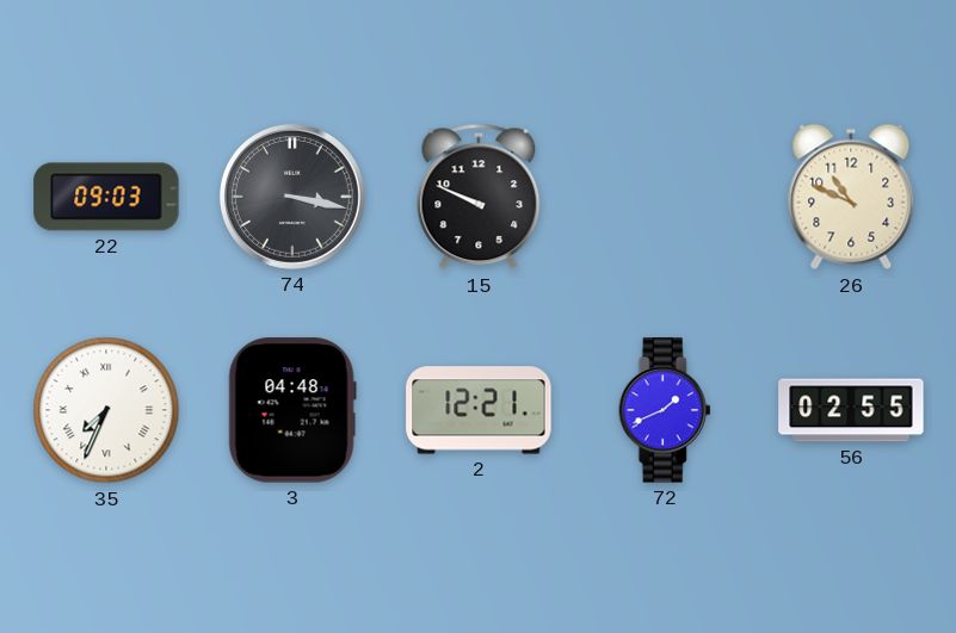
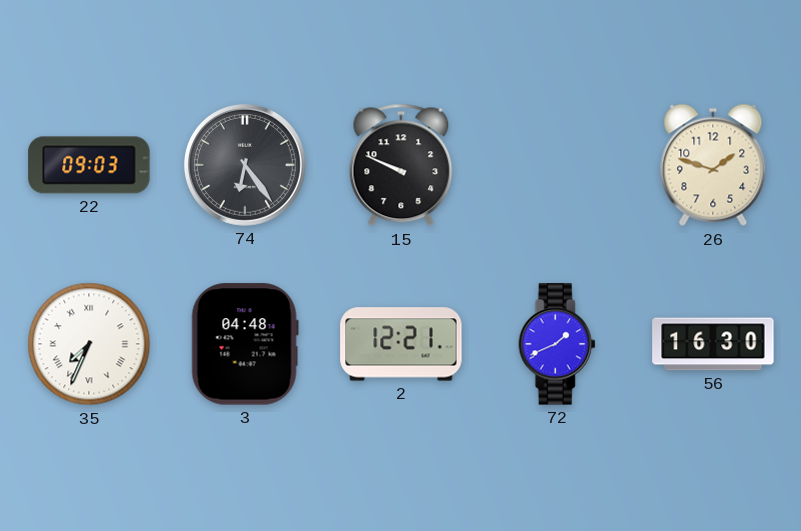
74: 3:17 -> 6:24 (245, 165)
26: 10:49 -> 1:48 (713, 165)
56: 02:55 -> 16:30 (713, 344)
